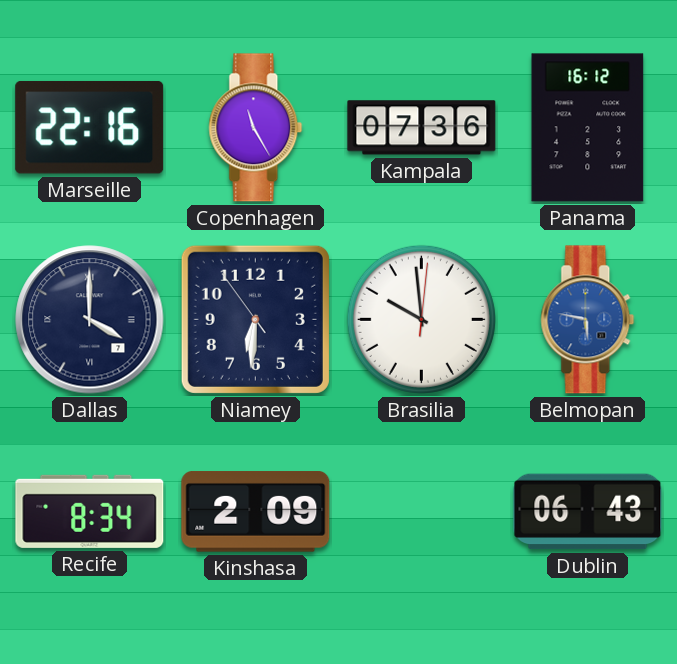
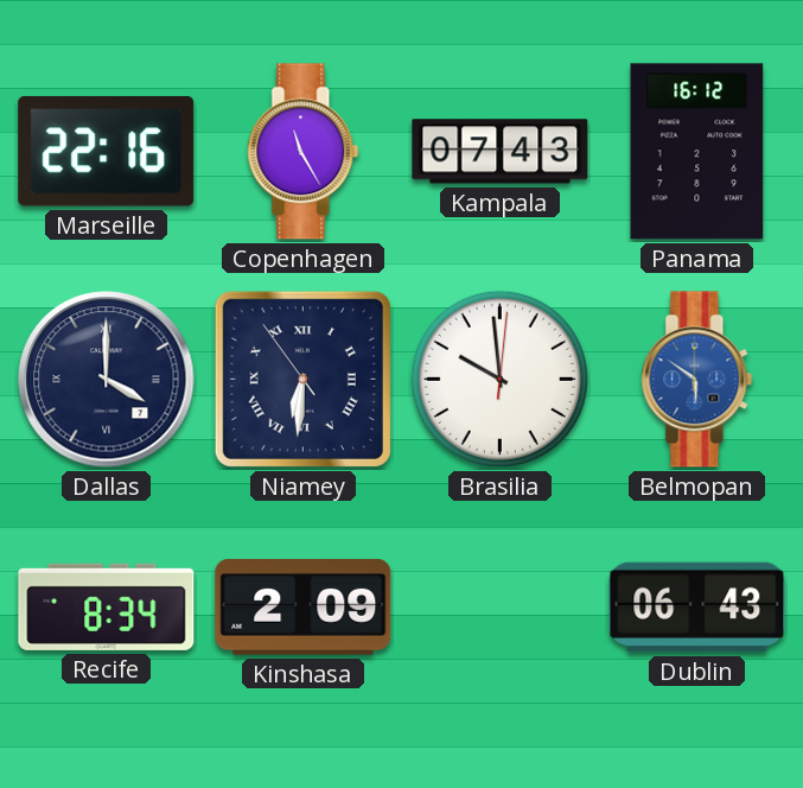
Kampala: 07:36 -> 07:43 (501, 152)
Niamey numerals: Arabic -> Roman (302, 379)
Belmopan: 5:47 -> 5:51 (697, 380)
